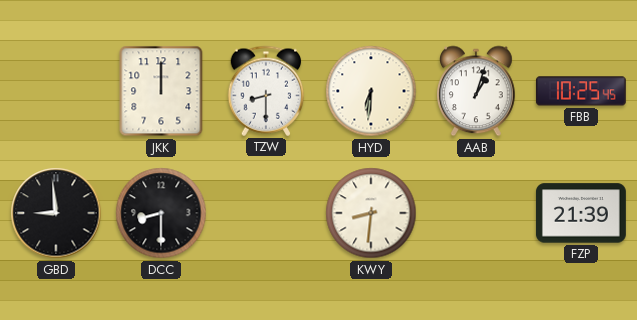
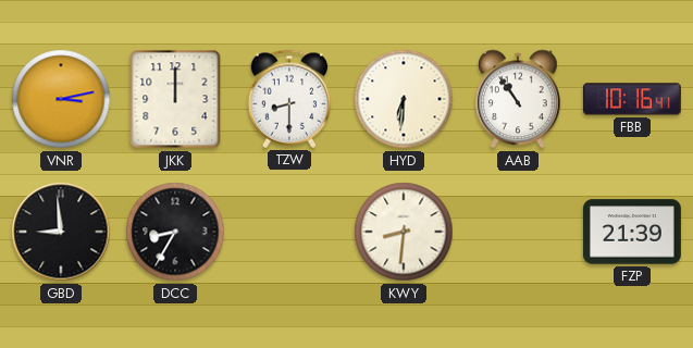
VNR: none -> 3:13 (61, 99)
AAB: 1:03 -> 10:54 (519, 99)
FBB: 10:25 -> 10:16 (632, 99)
DCC: 8:30 -> 8:35 (175, 232)
